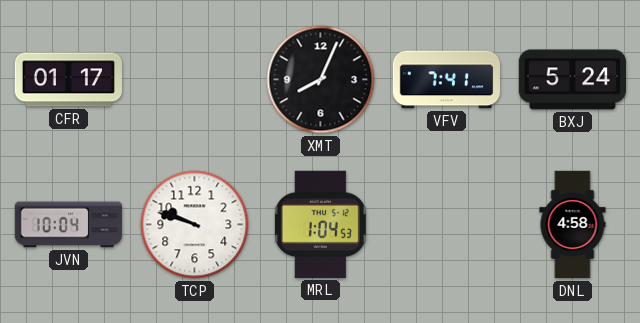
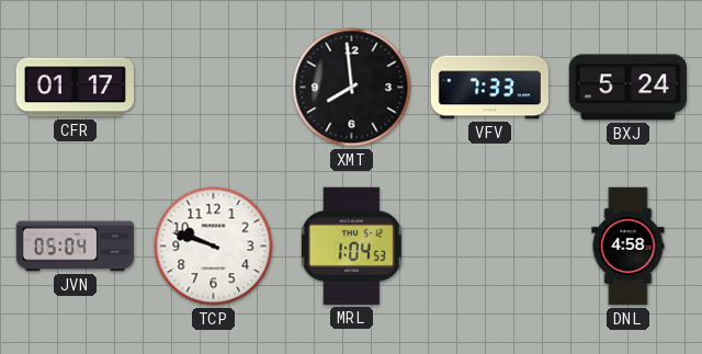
XMT: 8:04 -> 7:59 (352, 88)
VFV: 7:41 -> 7:33 (489, 88)
JVN: 10:04 -> 05:04 (75, 247)
